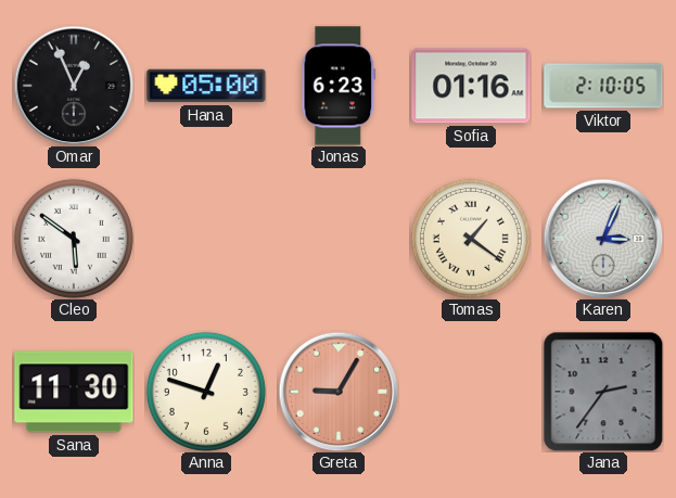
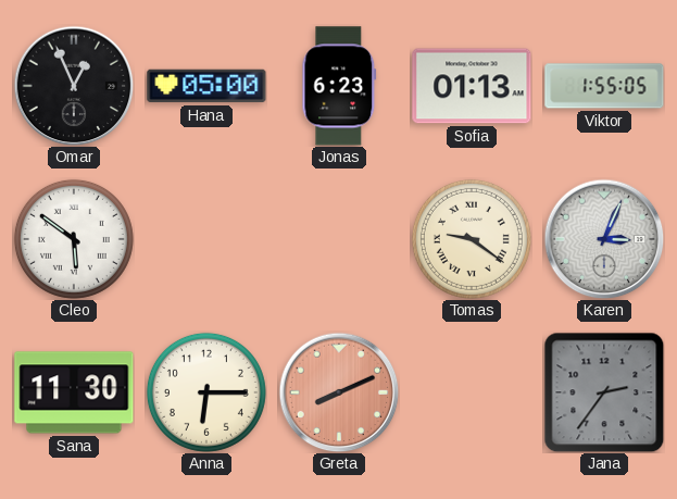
Sofia: 01:16 -> 01:13 (472, 86)
Viktor: 2:10 -> 1:55 (604, 86)
Tomas: 1:21 -> 9:21 (472, 239)
Anna: 12:48 -> 6:15 (206, 392)
Greta: 9:05 -> 8:11 (339, 392)
